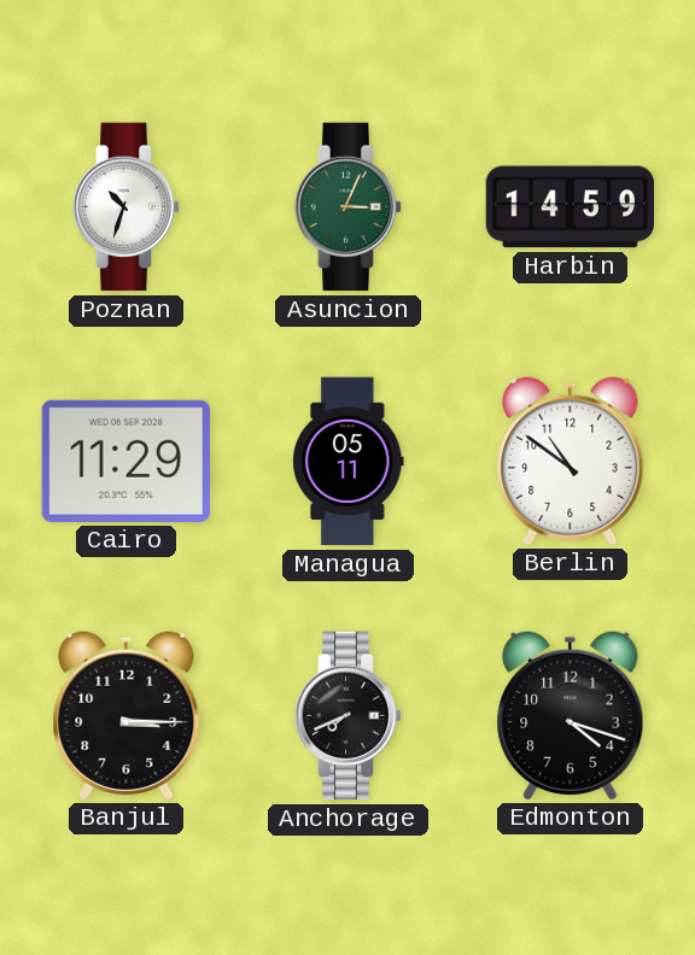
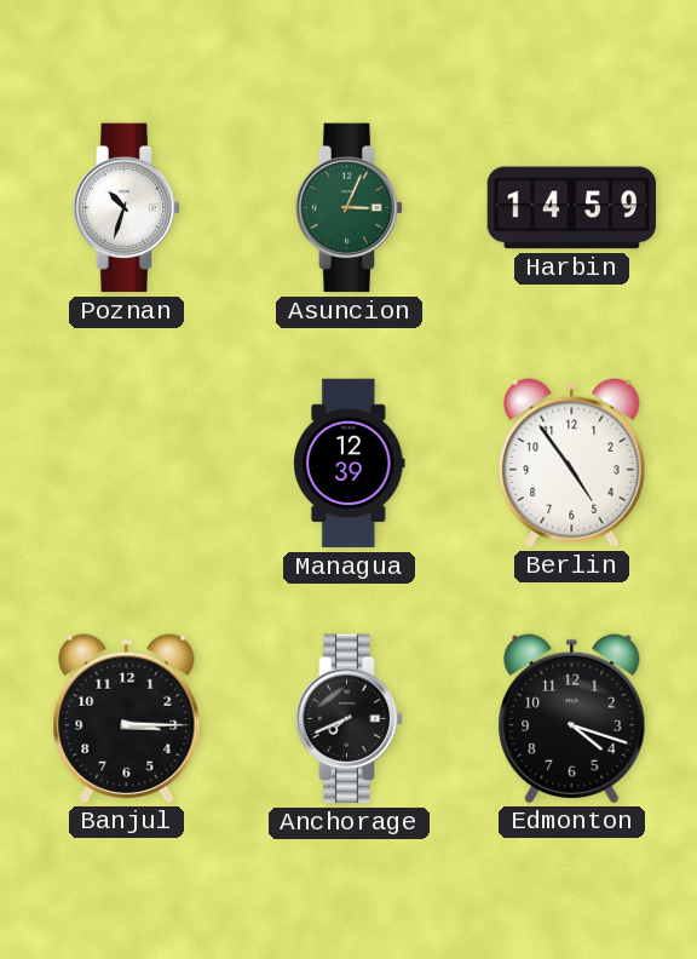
Cairo: 11:29 -> none (125, 461)
Managua: 05:11 -> 12:39 (350, 464)
Berlin: 10:51 -> 4:54 (572, 463)
